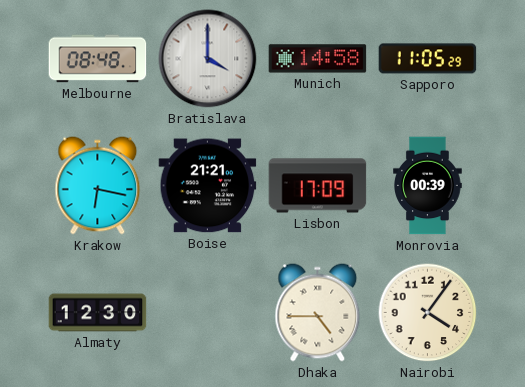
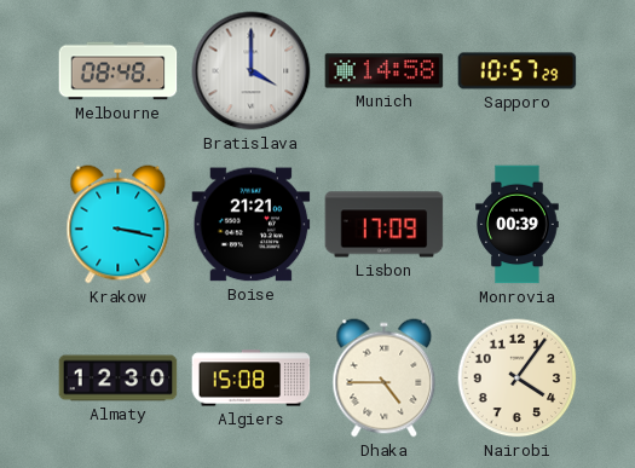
Sapporo: 11:05 -> 10:57 (518, 71)
Krakow: 6:17 -> 3:17 (119, 225)
Algiers: none -> 15:08 (252, 379)
